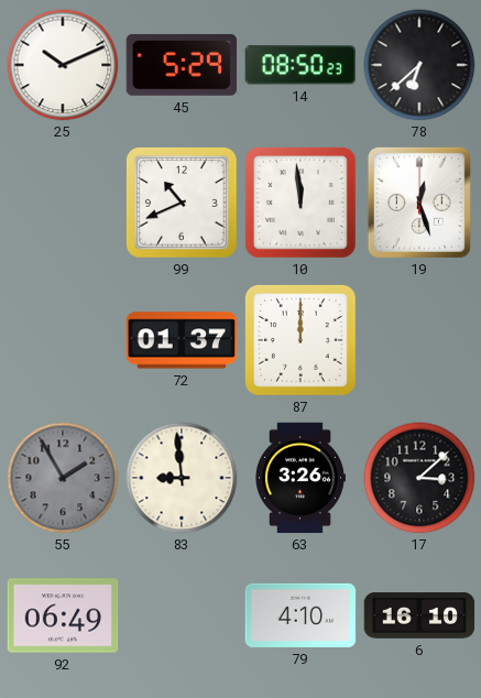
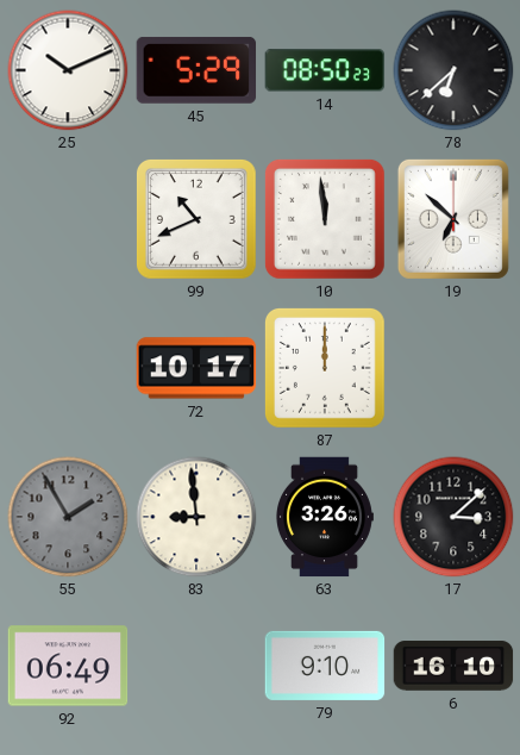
19: 12:27 -> 6:52 (453, 219)
72: 01:37 -> 10:17 (196, 368)
79: 4:10 -> 9:10 (325, 666)
